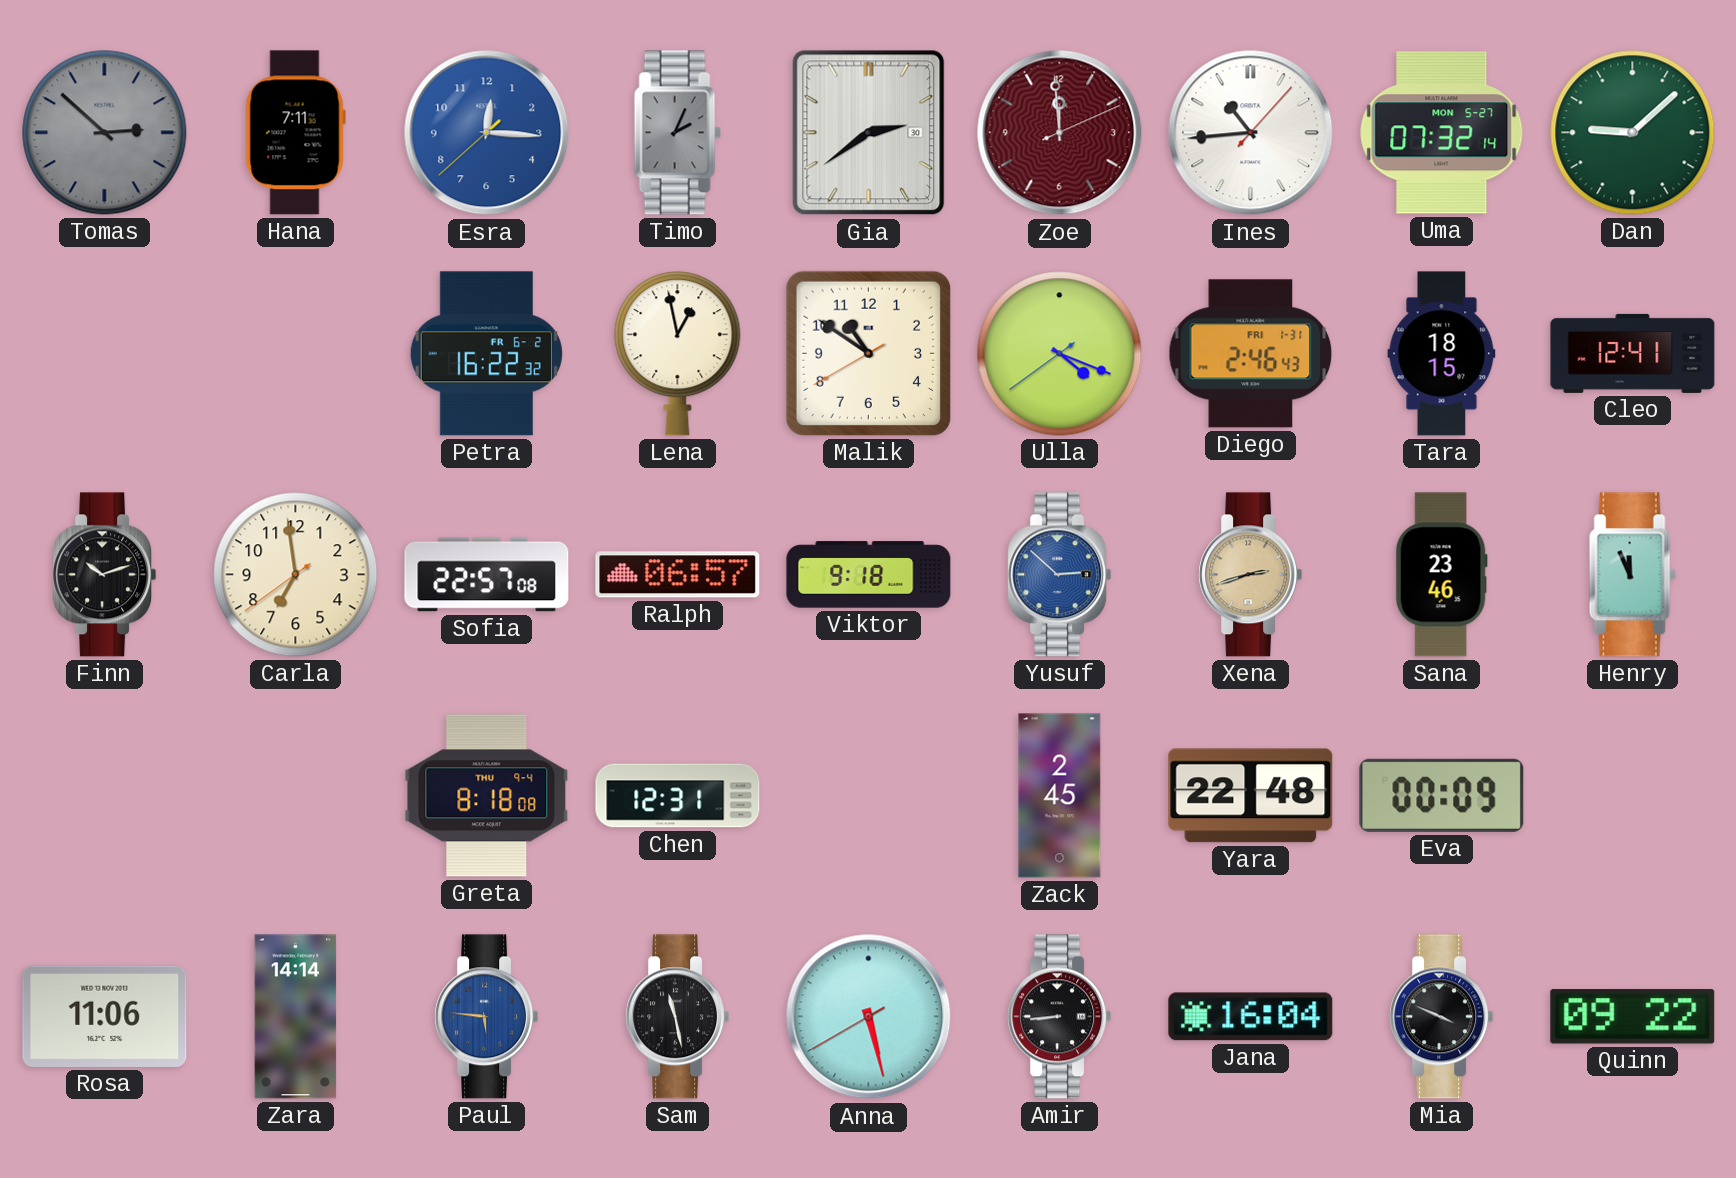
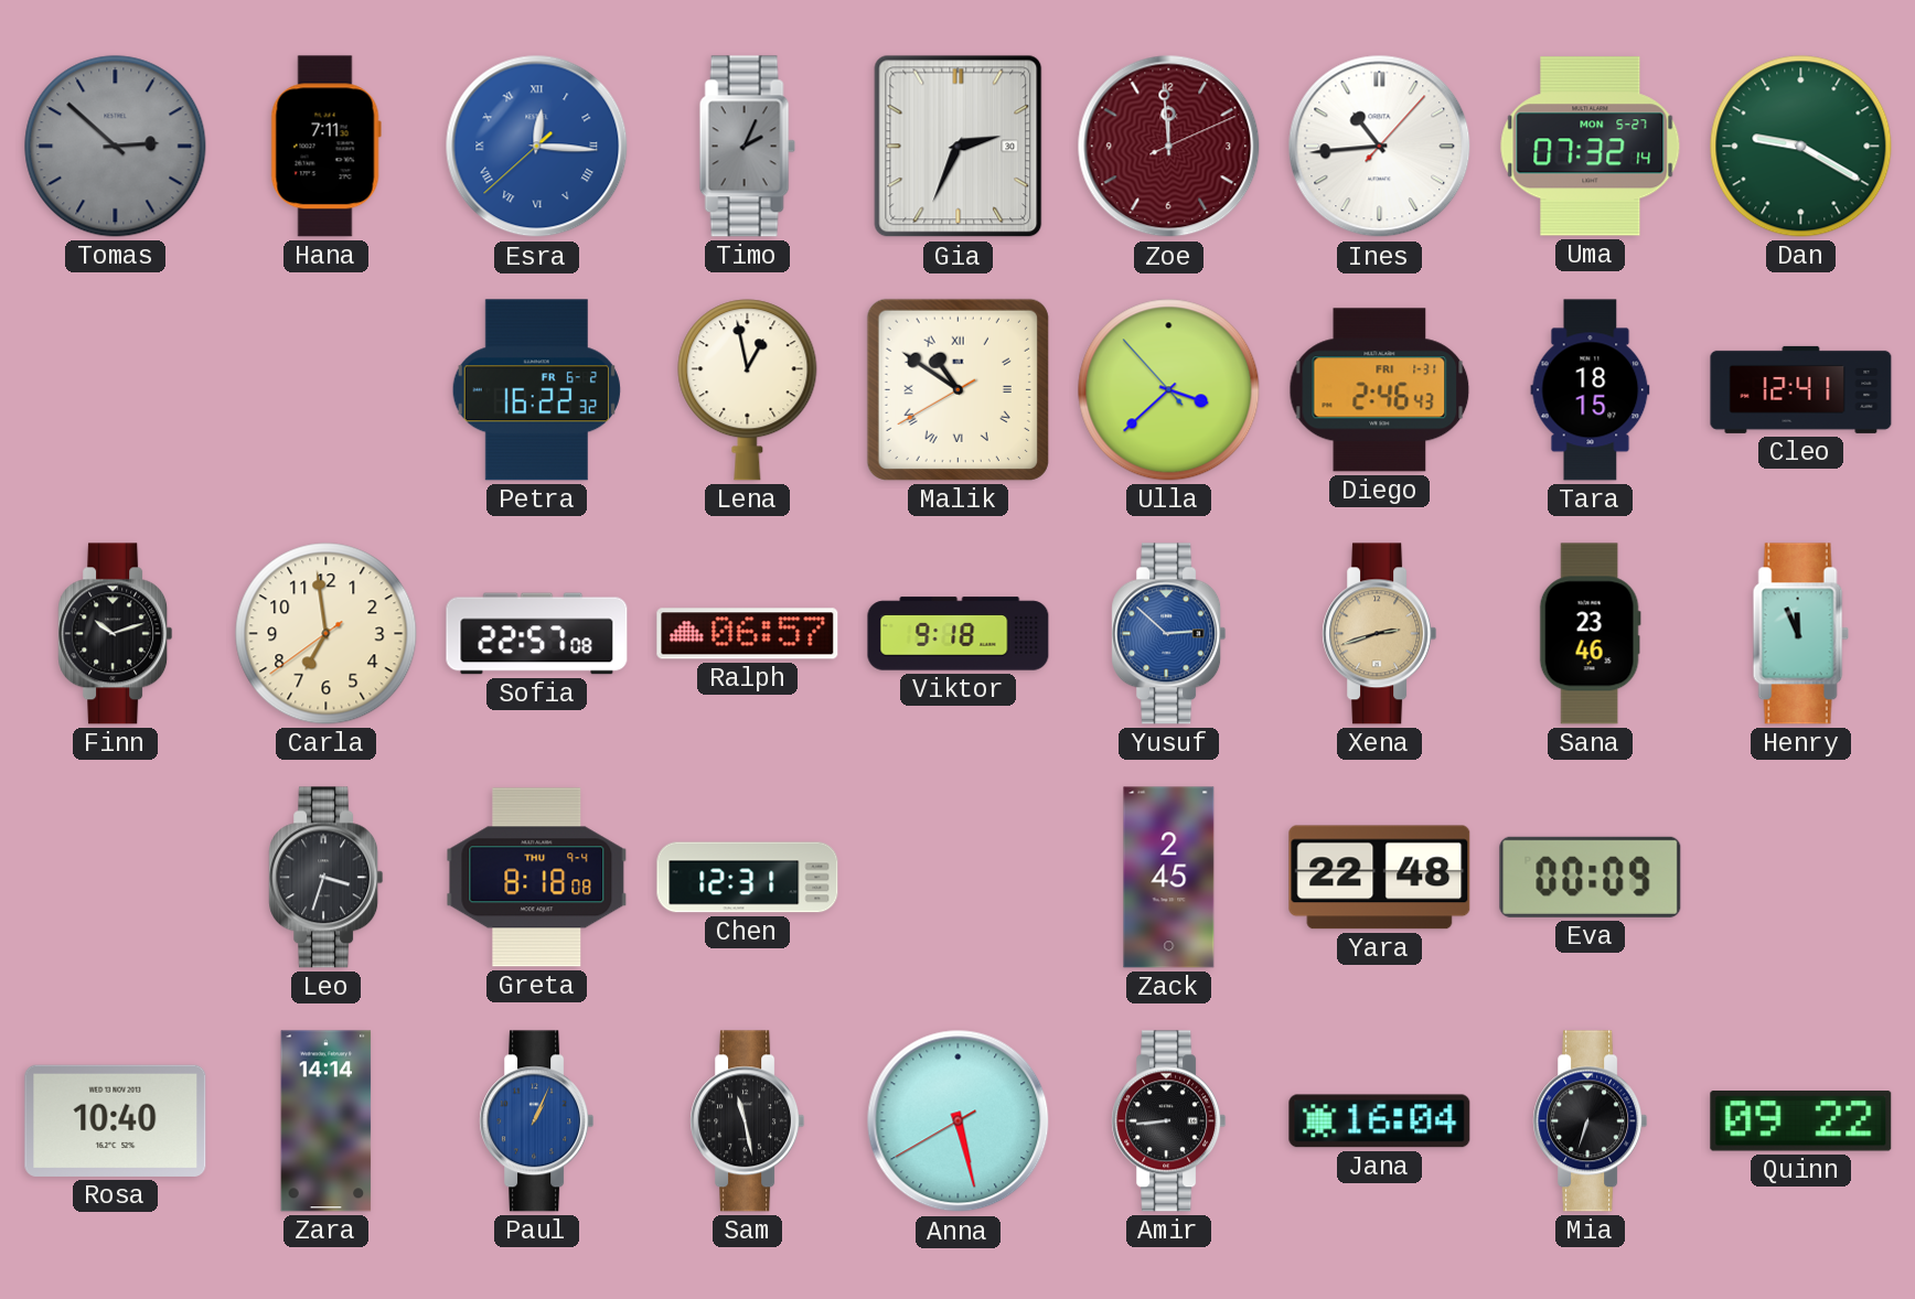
Esra numerals: Arabic -> Roman (537, 147)
Gia: 2:39 -> 2:34 (959, 147)
Dan: 9:08 -> 9:20 (1801, 147)
Malik numerals: Arabic -> Roman (957, 389)
Ulla: 4:18 -> 3:37 (1169, 390)
Leo: none -> 3:33 (327, 878)
Rosa: 11:06 -> 10:40 (116, 1120)
Paul: 5:46 -> 1:04 (537, 1121)
Mia: 3:49 -> 6:33 (1591, 1121)
